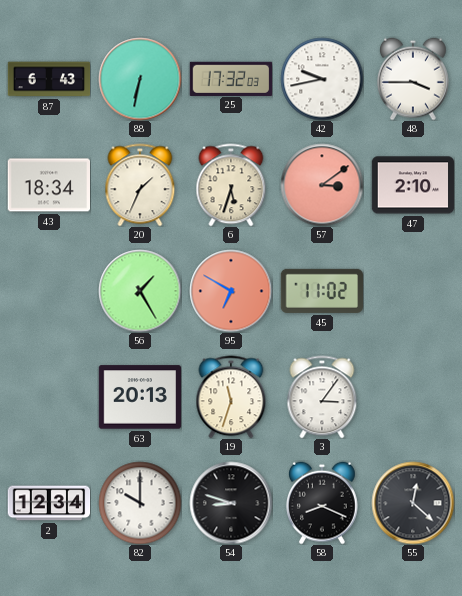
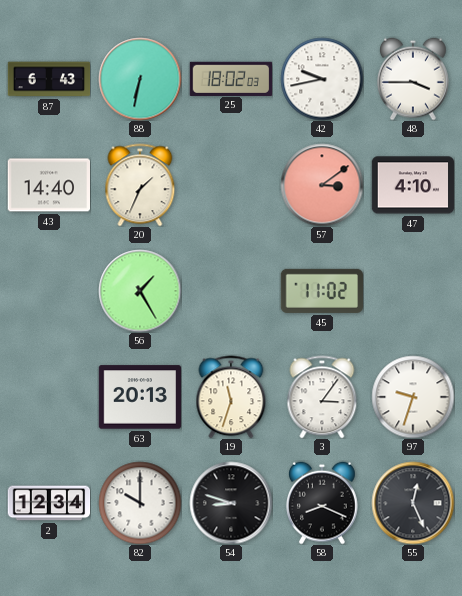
25: 17:32 -> 18:02 (230, 78)
43: 18:34 -> 14:40 (48, 185)
6: 5:33 -> none (231, 185)
47: 2:10 -> 4:10 (413, 185)
95: 6:50 -> none (231, 291)
97: none -> 9:33 (413, 397)
55: 12:22 -> 12:26 (413, 503)
